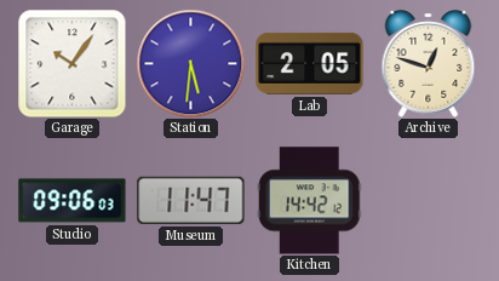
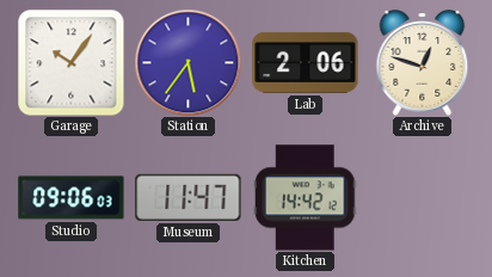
Station: 5:31 -> 5:36 (187, 62)
Lab: 2:05 -> 2:06 (306, 62)
